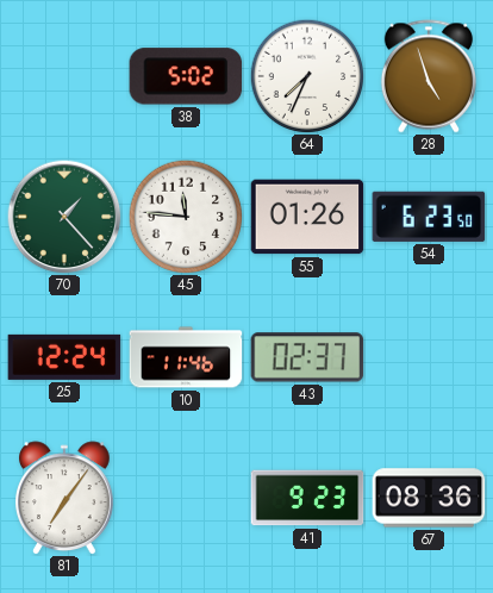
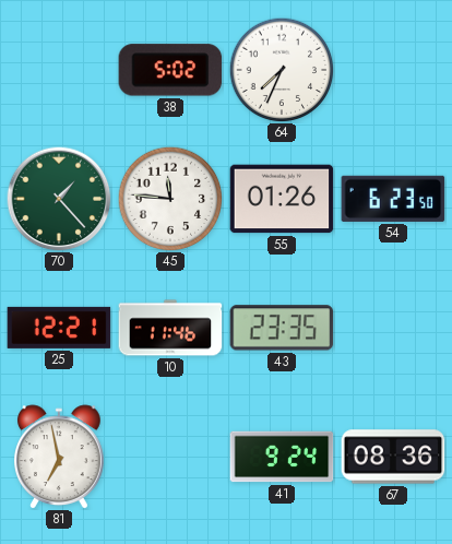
28: 4:57 -> none (429, 76)
25: 12:24 -> 12:21 (59, 328)
43: 02:37 -> 23:35 (282, 328)
81: 7:06 -> 6:58 (60, 457)
41: 9:23 -> 9:24 (282, 457)
